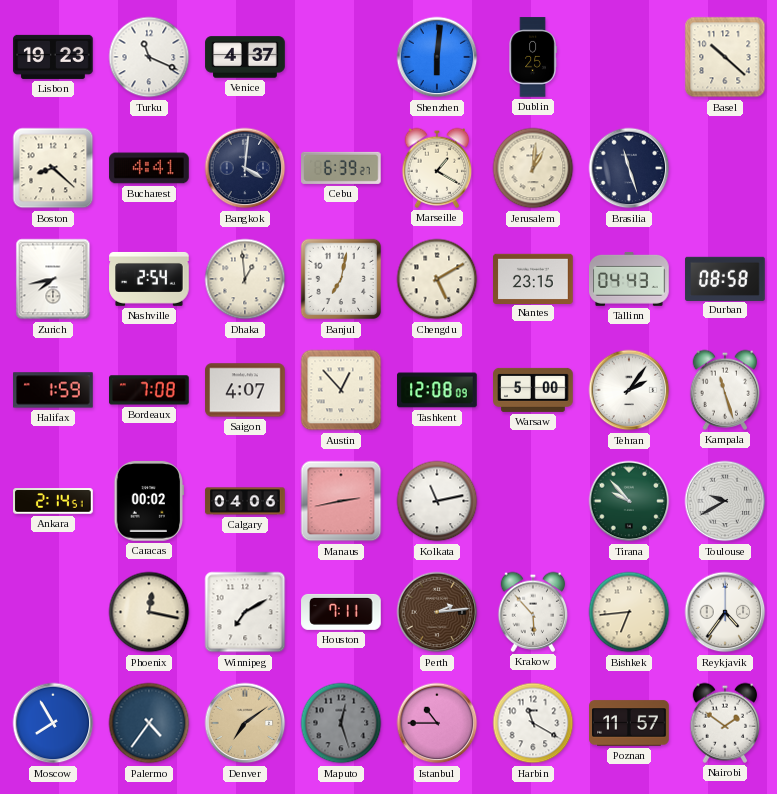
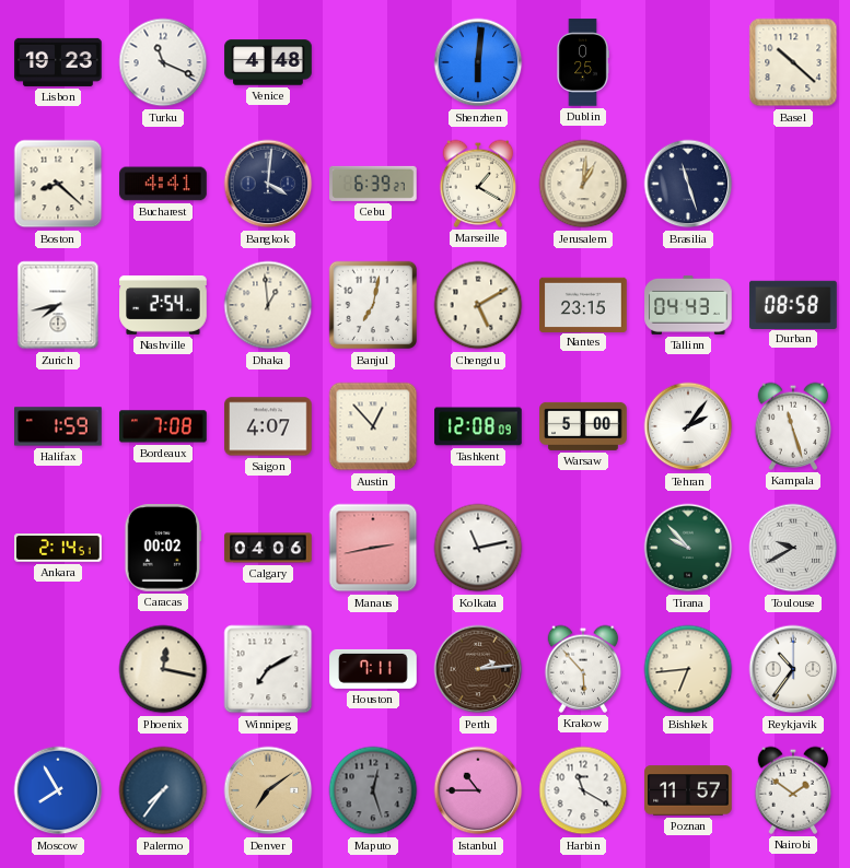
Venice: 4:37 -> 4:48 (268, 62)
Reykjavik: 4:36 -> 10:36 (793, 669)
Palermo: 4:36 -> 7:36 (163, 790)
